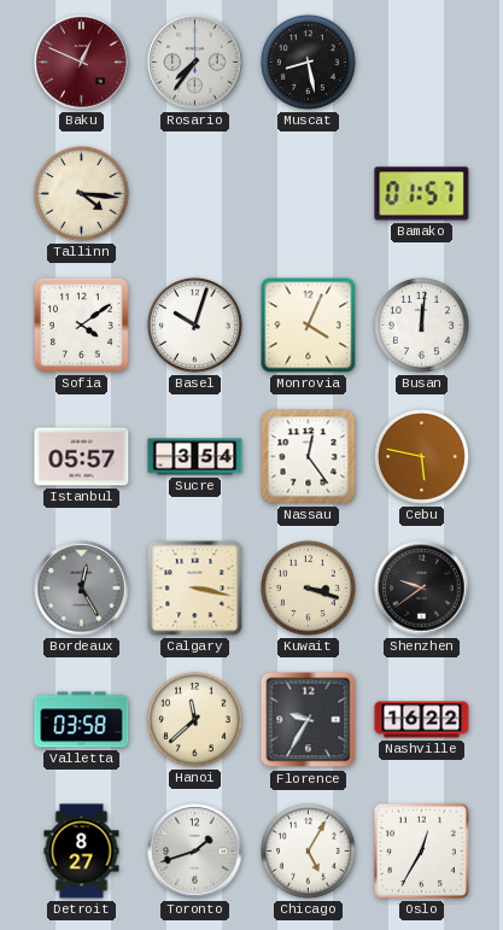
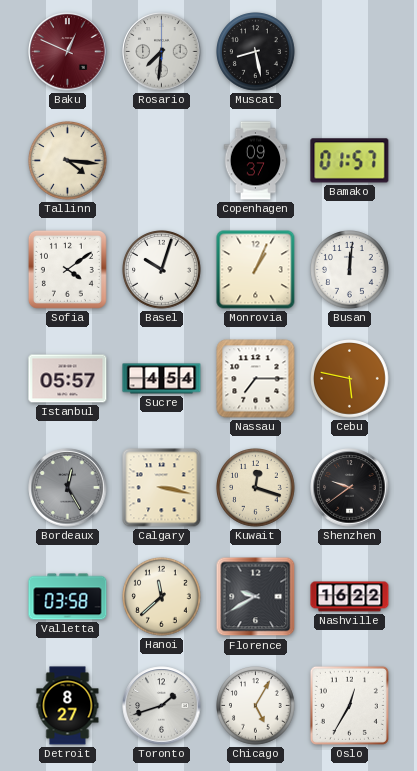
Rosario: 7:36 -> 7:31 (162, 52)
Copenhagen: none -> 09:37 (256, 161)
Monrovia: 4:04 -> 1:04 (256, 270)
Sucre: 3:54 -> 4:54 (162, 379)
Nassau: 12:24 -> 7:15 (256, 379)
Kuwait: 3:18 -> 12:18 (256, 488)
Florence: 9:35 -> 9:40 (256, 597)
